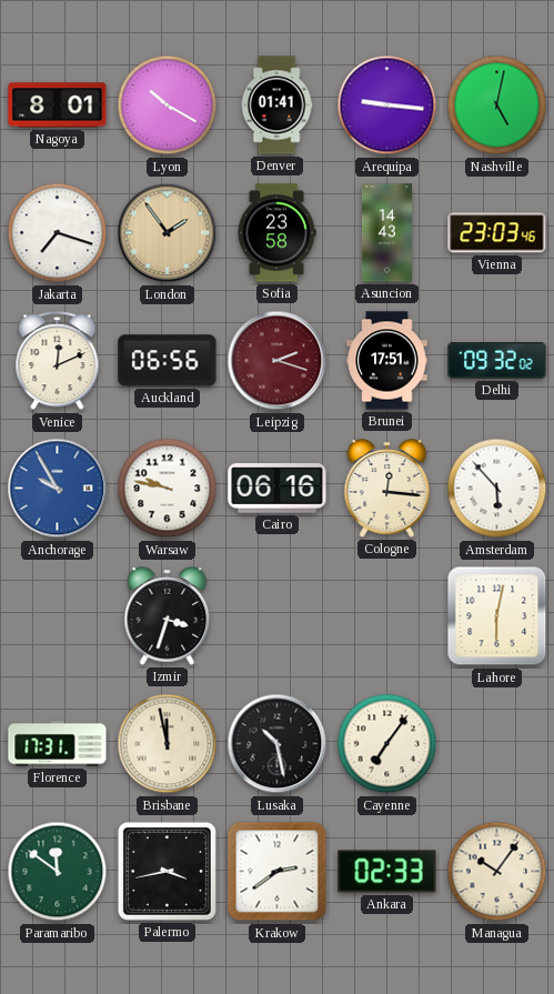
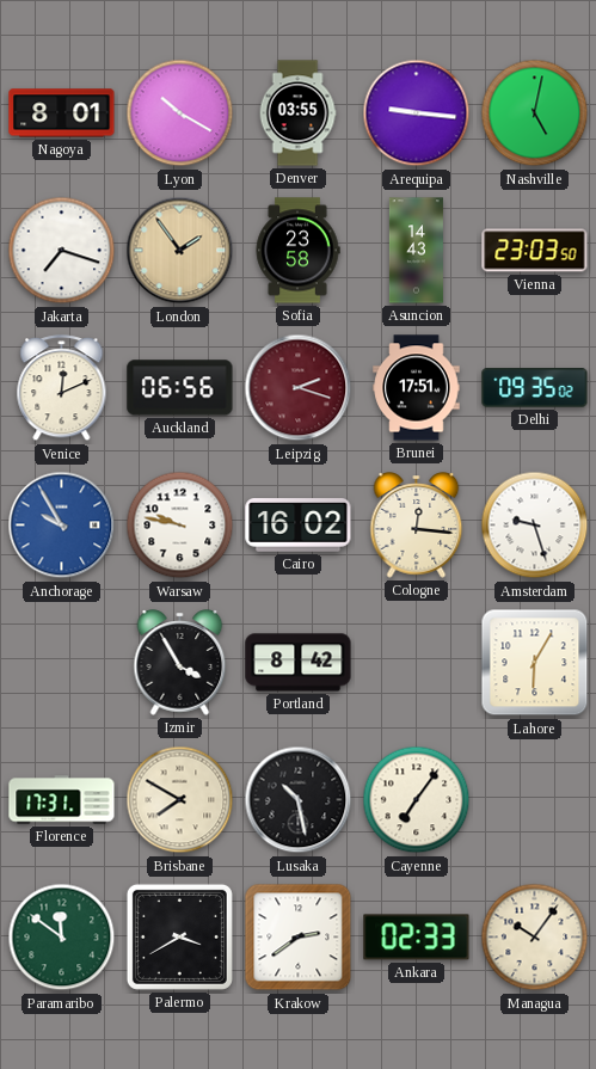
Denver: 01:41 -> 03:55 (297, 113)
Vienna: 23:03:46 -> 23:03:50 (535, 251)
Delhi: 09:32 -> 09:35 (535, 388)
Cairo: 06:16 -> 16:02 (299, 526)
Amsterdam: 5:53 -> 9:27 (535, 526)
Izmir: 3:33 -> 3:55 (180, 663)
Portland: none -> 8:42 (299, 663)
Lahore: 6:02 -> 6:05 (535, 663)
Brisbane: 11:58 -> 7:50 (180, 800)
Palermo: 3:43 -> 3:40 (179, 936)
